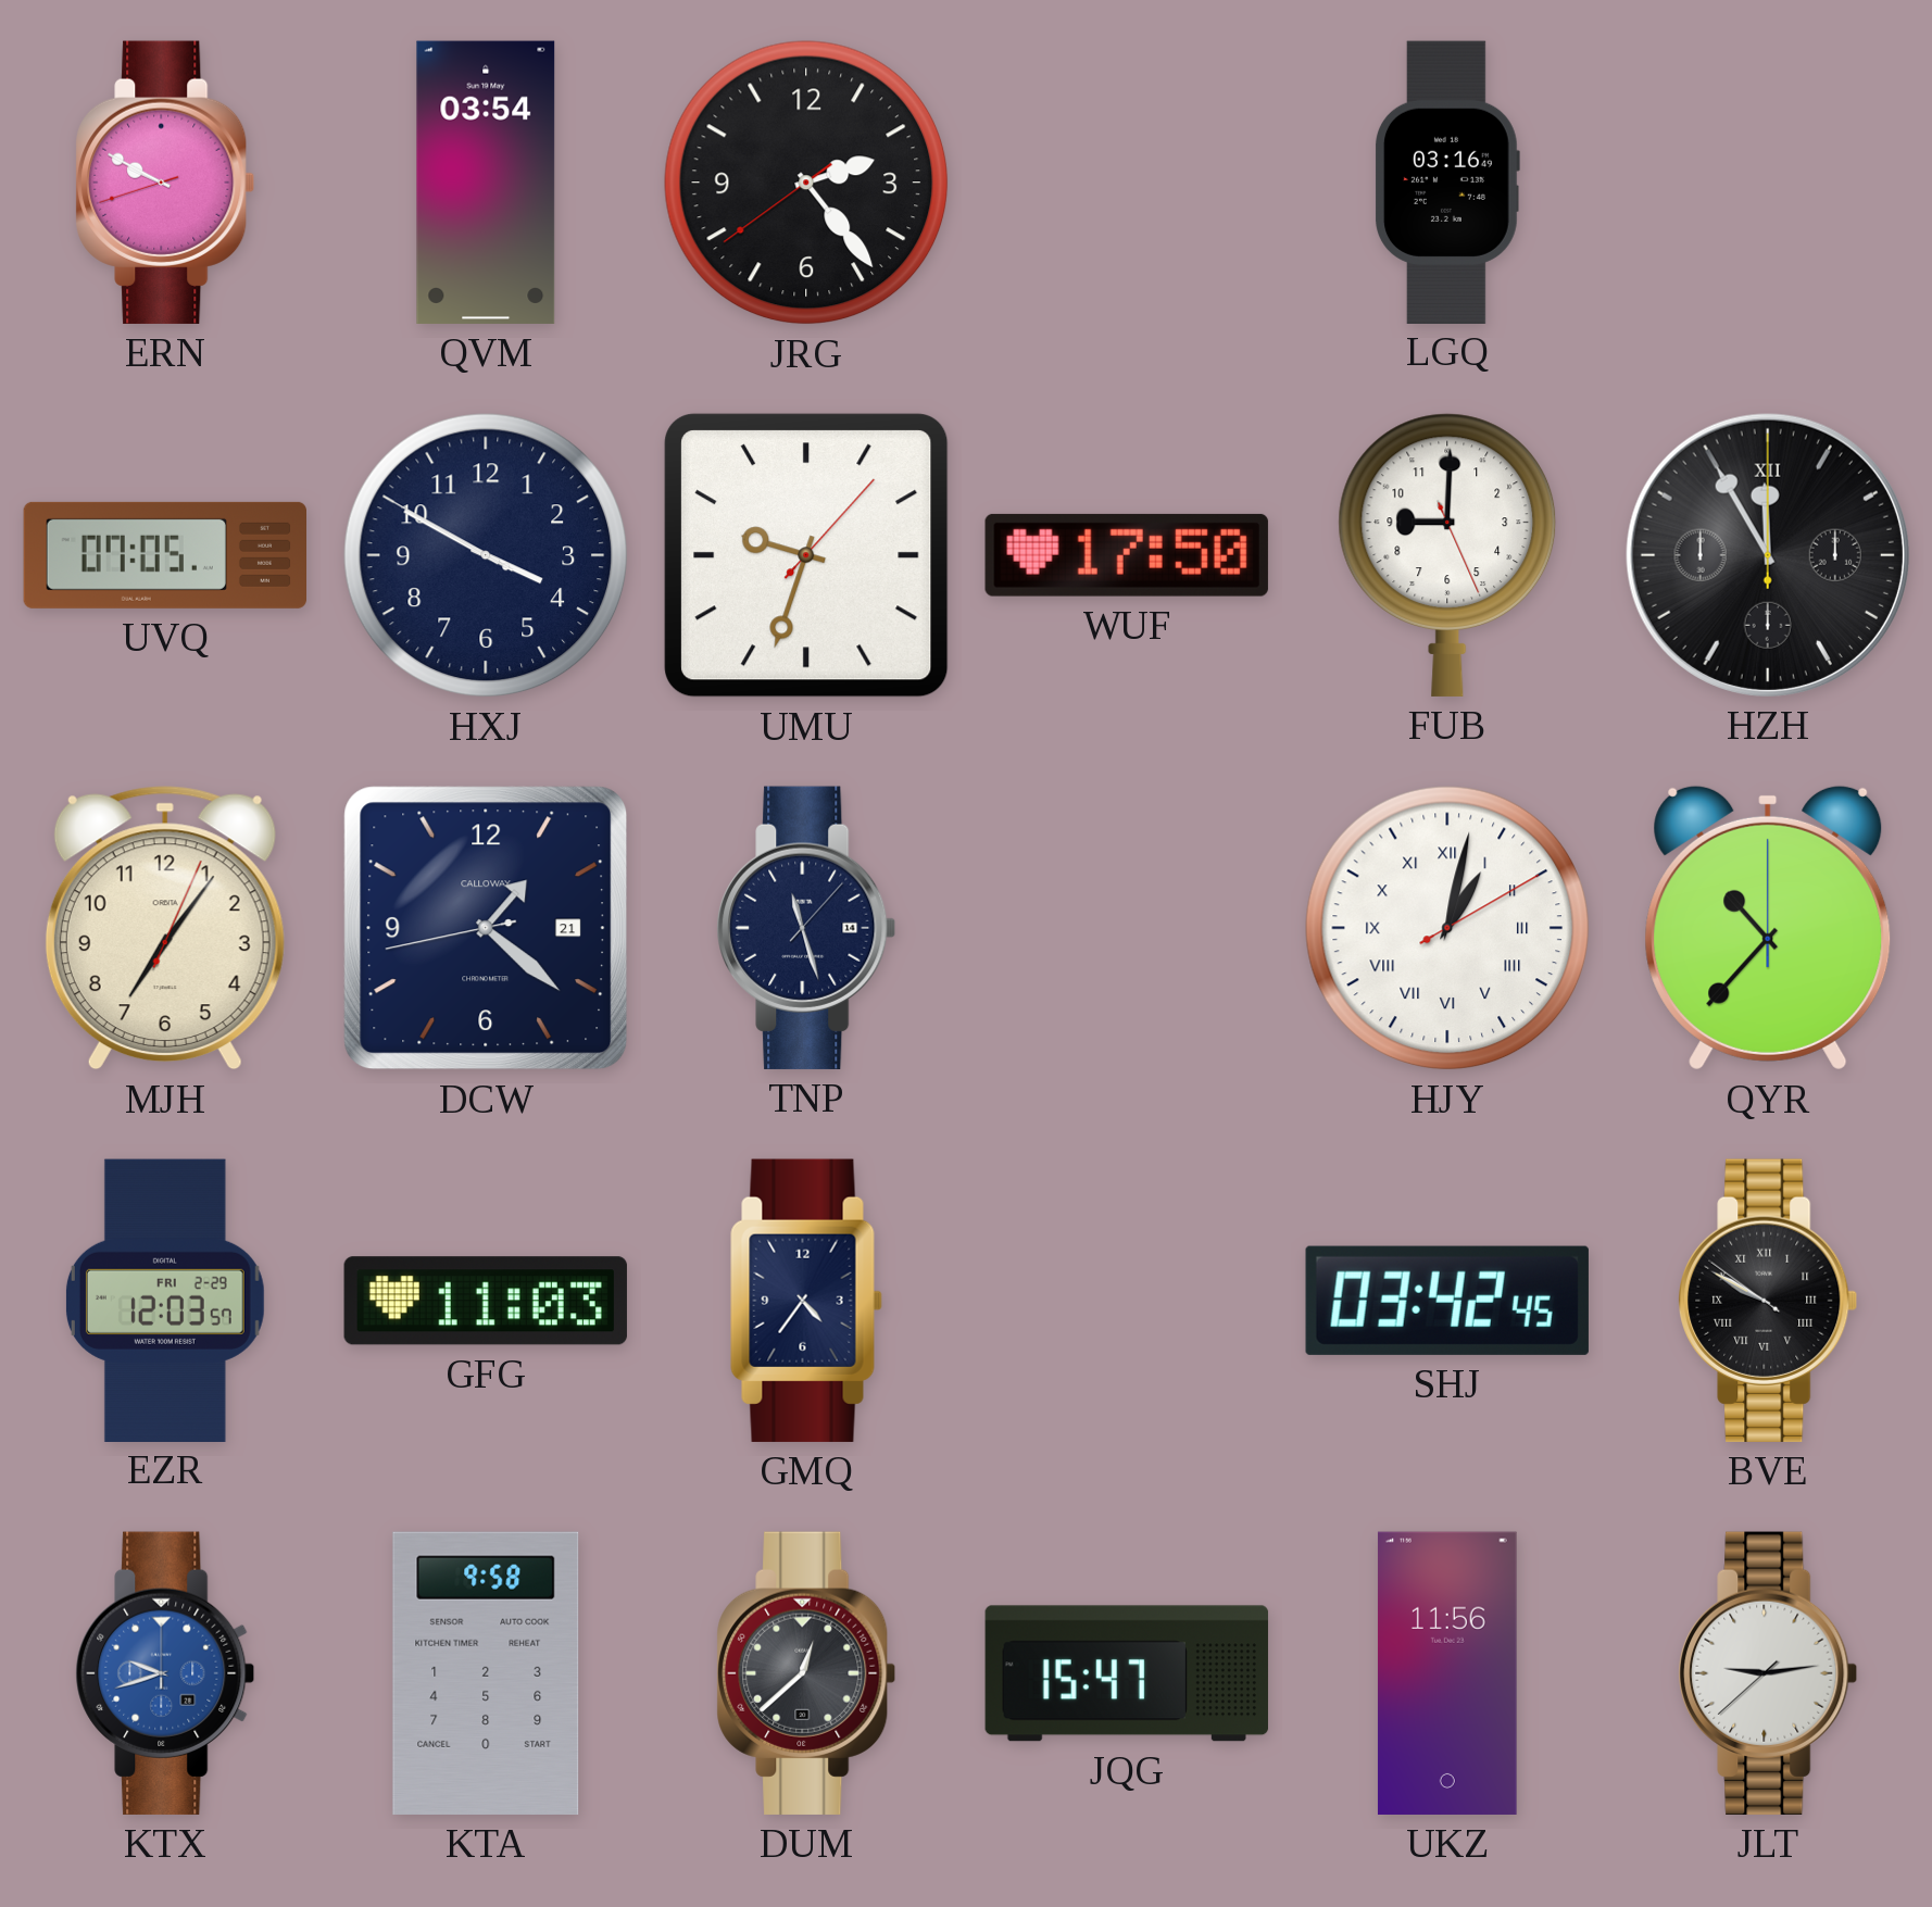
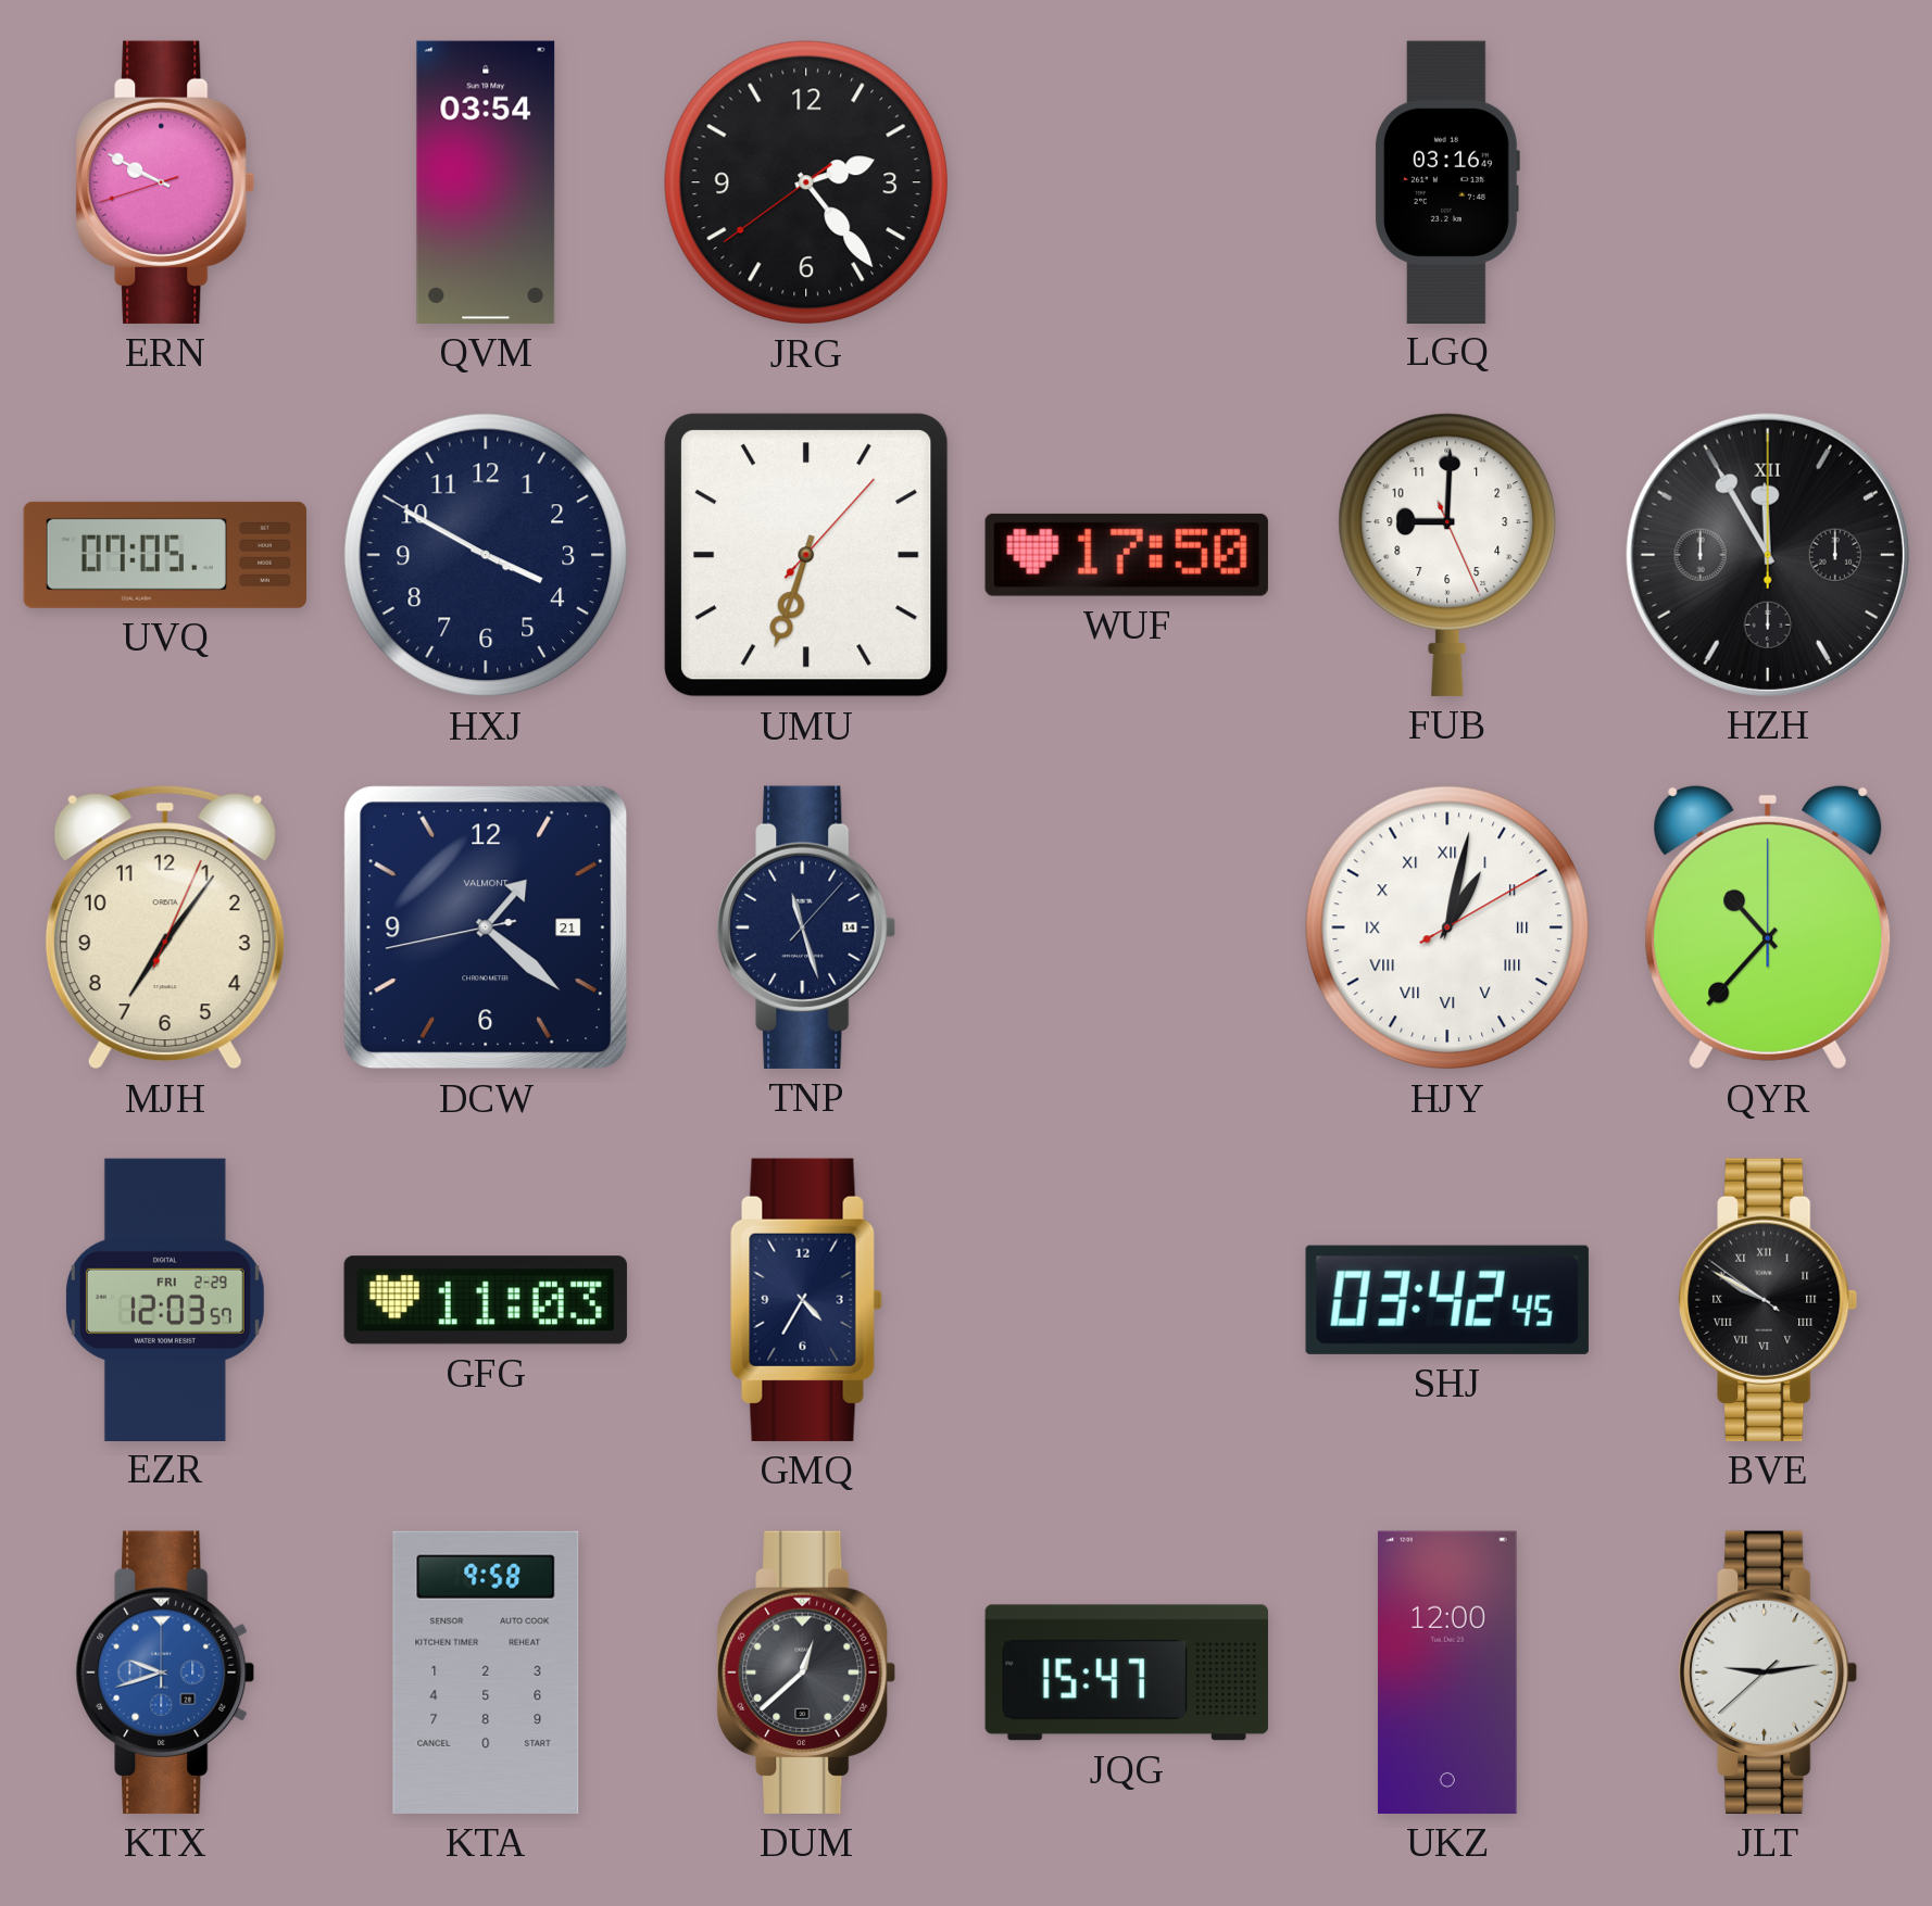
UMU: 9:33 -> 6:33 (806, 555)
DCW brand: CALLOWAY -> VALMONT (486, 927)
GMQ: 4:36 -> 4:35 (806, 1300)
UKZ: 11:56 -> 12:00 (1447, 1673)
